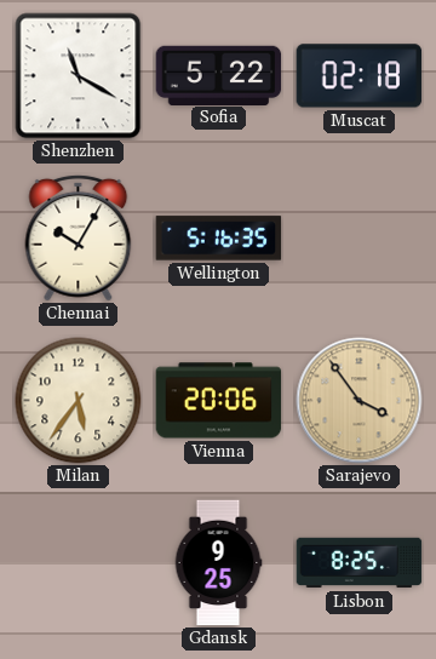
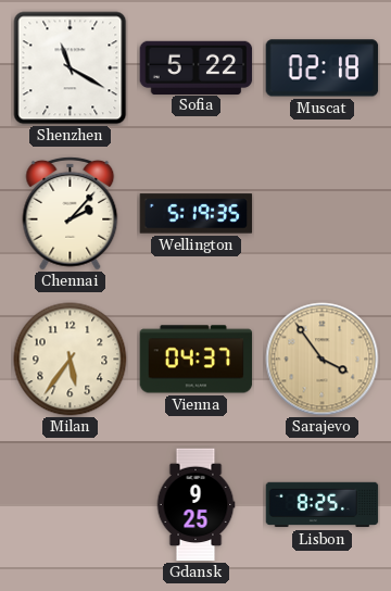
Chennai: 10:05 -> 2:07 (71, 213)
Wellington: 5:16 -> 5:19 (197, 214)
Vienna: 20:06 -> 04:37 (197, 360)
